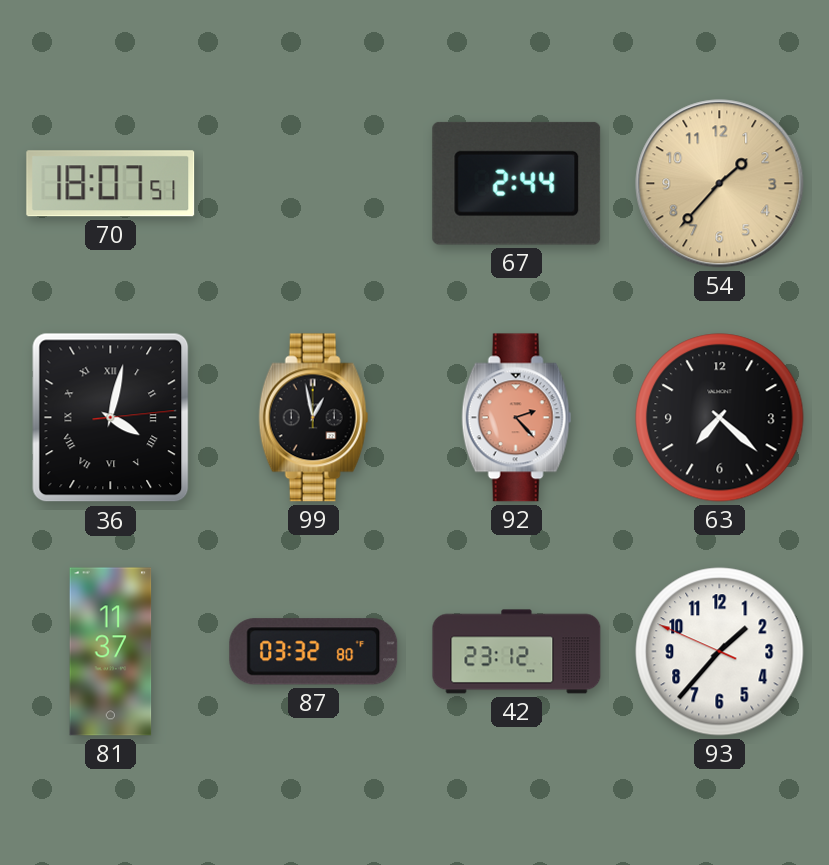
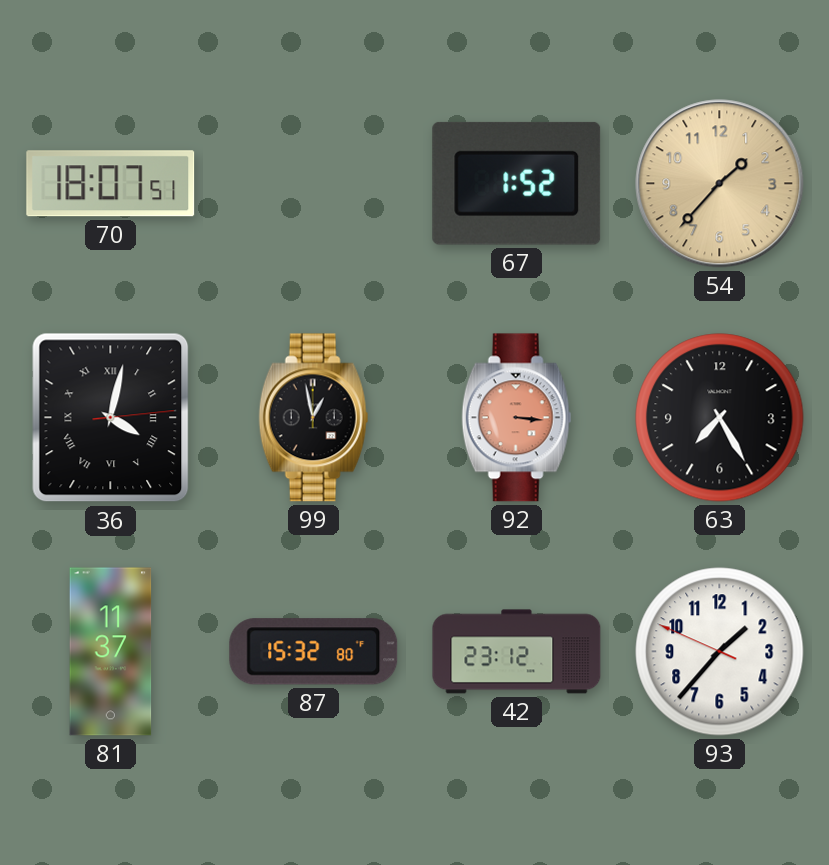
67: 2:44 -> 1:52 (517, 183)
92: 2:23 -> 3:16 (517, 418)
63: 7:22 -> 7:25 (720, 418)
87: 03:32 -> 15:32 (314, 652)
